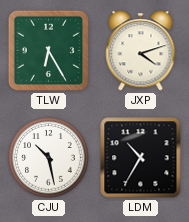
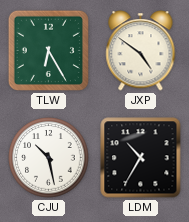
JXP: 4:12 -> 4:51 (141, 51)
